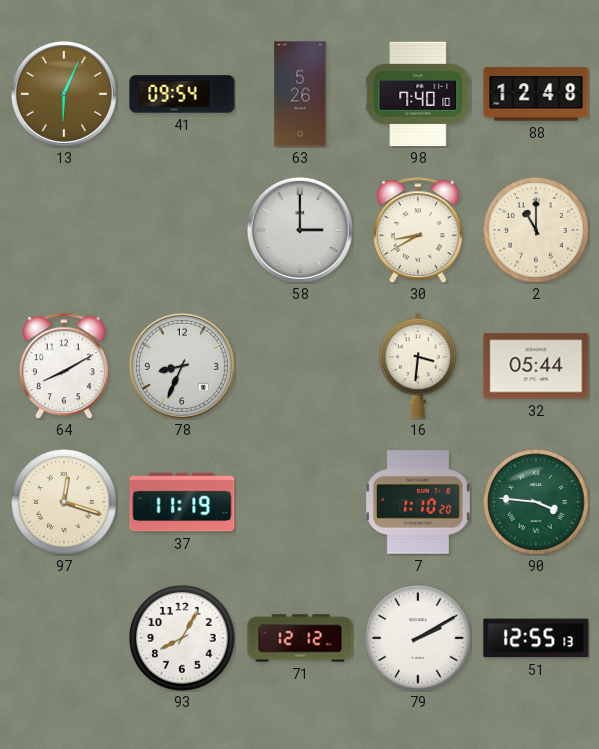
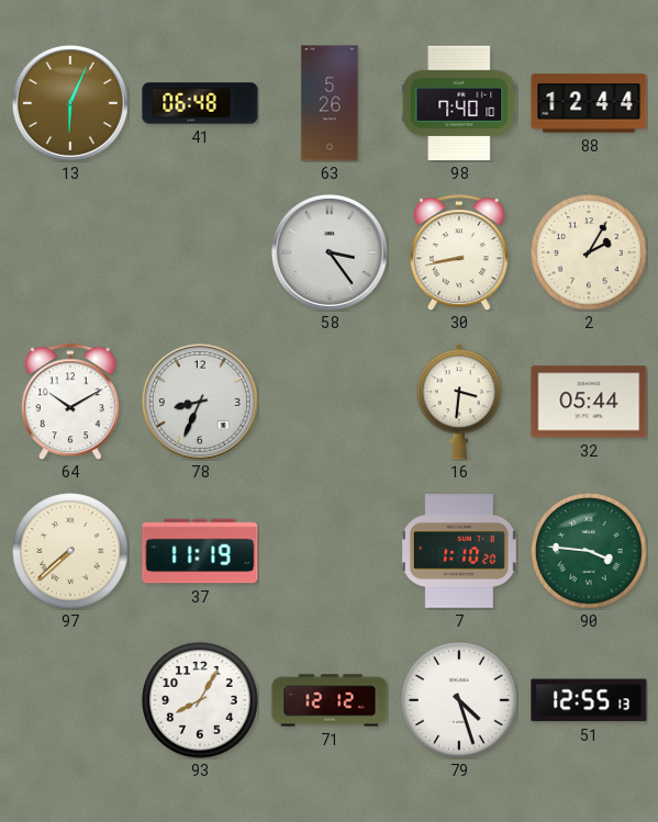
41: 09:54 -> 06:48 (200, 103)
88: 12:48 -> 12:44 (589, 103)
58: 3:00 -> 3:24 (330, 252)
30: 8:40 -> 8:43 (459, 252)
2: 11:00 -> 2:05 (589, 252)
64: 8:10 -> 10:10 (70, 402)
97: 12:18 -> 7:38 (70, 551)
79: 2:10 -> 4:27 (459, 700)
